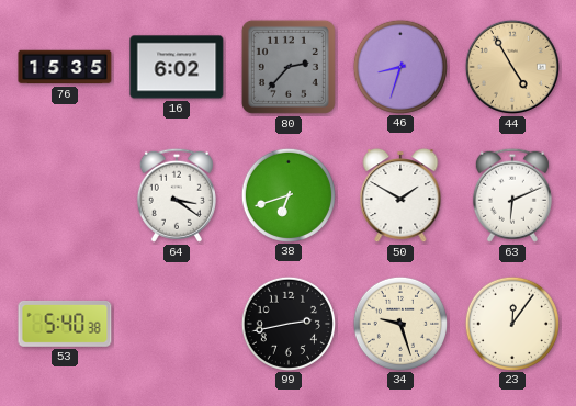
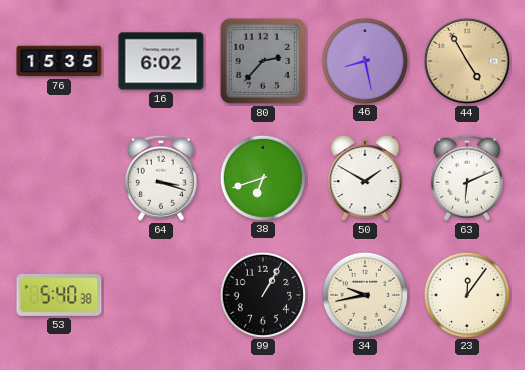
46: 8:33 -> 8:28 (364, 60)
64: 3:21 -> 3:18 (161, 178)
99: 2:43 -> 1:05 (262, 294)
34: 9:27 -> 9:43 (364, 294)
